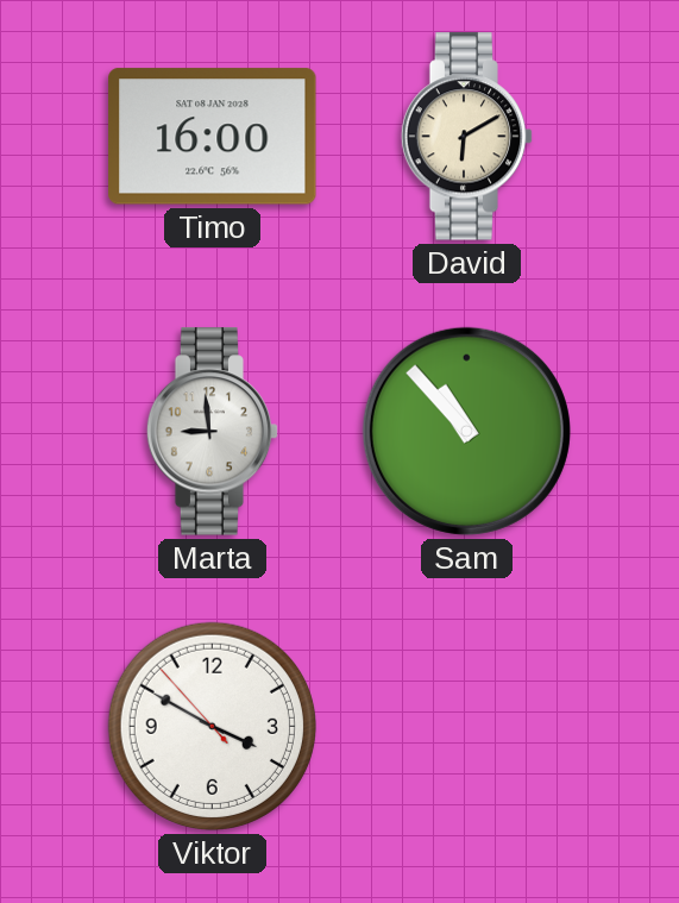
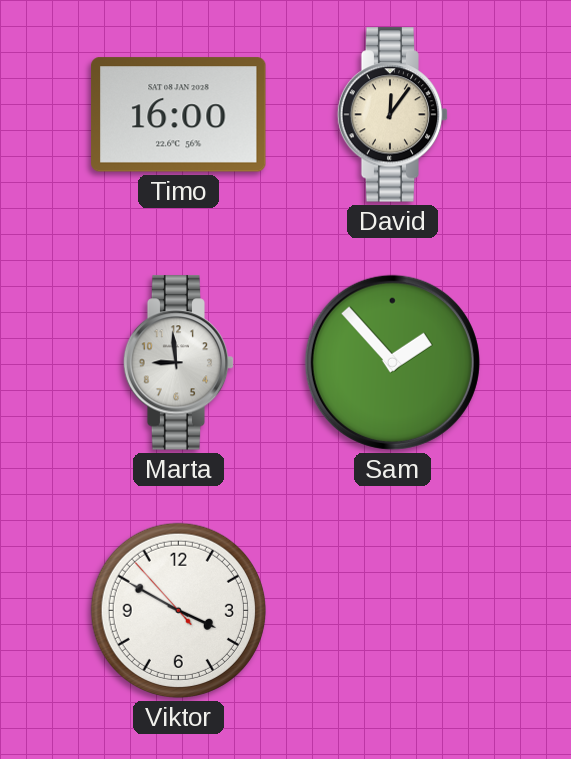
David: 6:10 -> 12:06 (393, 115)
Sam: 10:53 -> 1:53 (392, 362)
